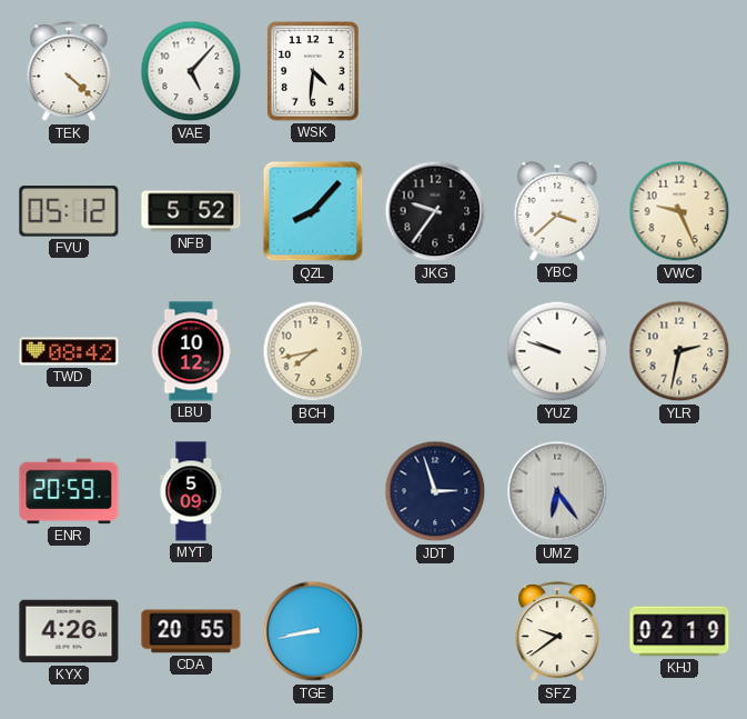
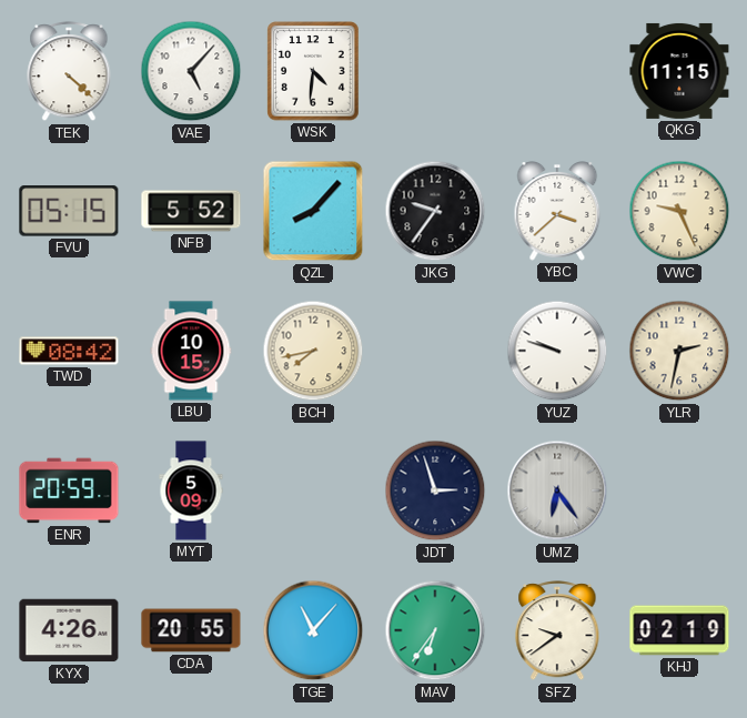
QKG: none -> 11:15 (679, 71)
FVU: 05:12 -> 05:15 (69, 211)
LBU: 10:12 -> 10:15 (191, 351)
TGE: 8:43 -> 11:07 (313, 630)
MAV: none -> 6:36 (435, 630)
